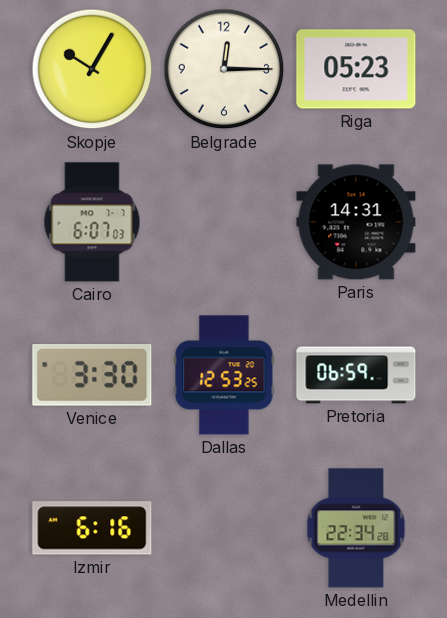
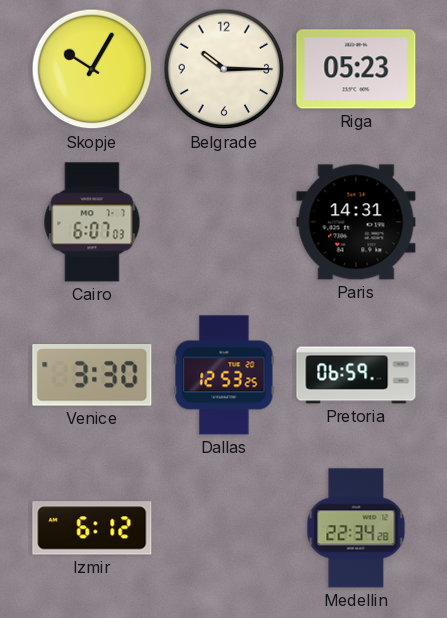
Belgrade: 12:15 -> 10:15 (224, 69)
Izmir: 6:16 -> 6:12 (92, 528)
